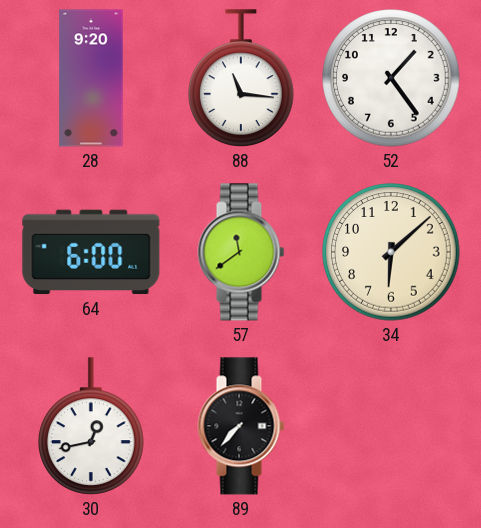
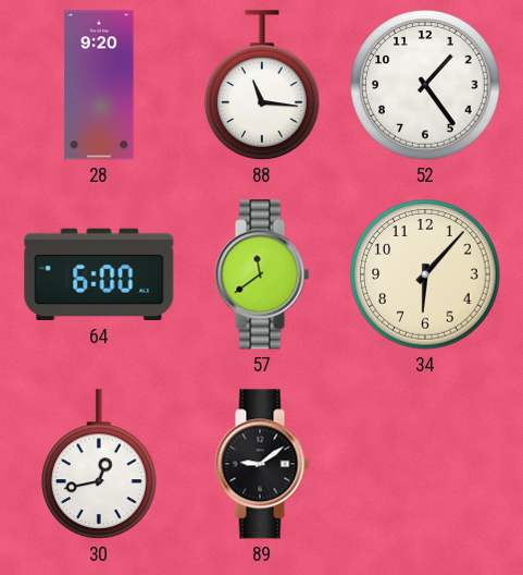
34: 6:08 -> 6:07 (425, 274)
89: 7:37 -> 9:09 (262, 464)
